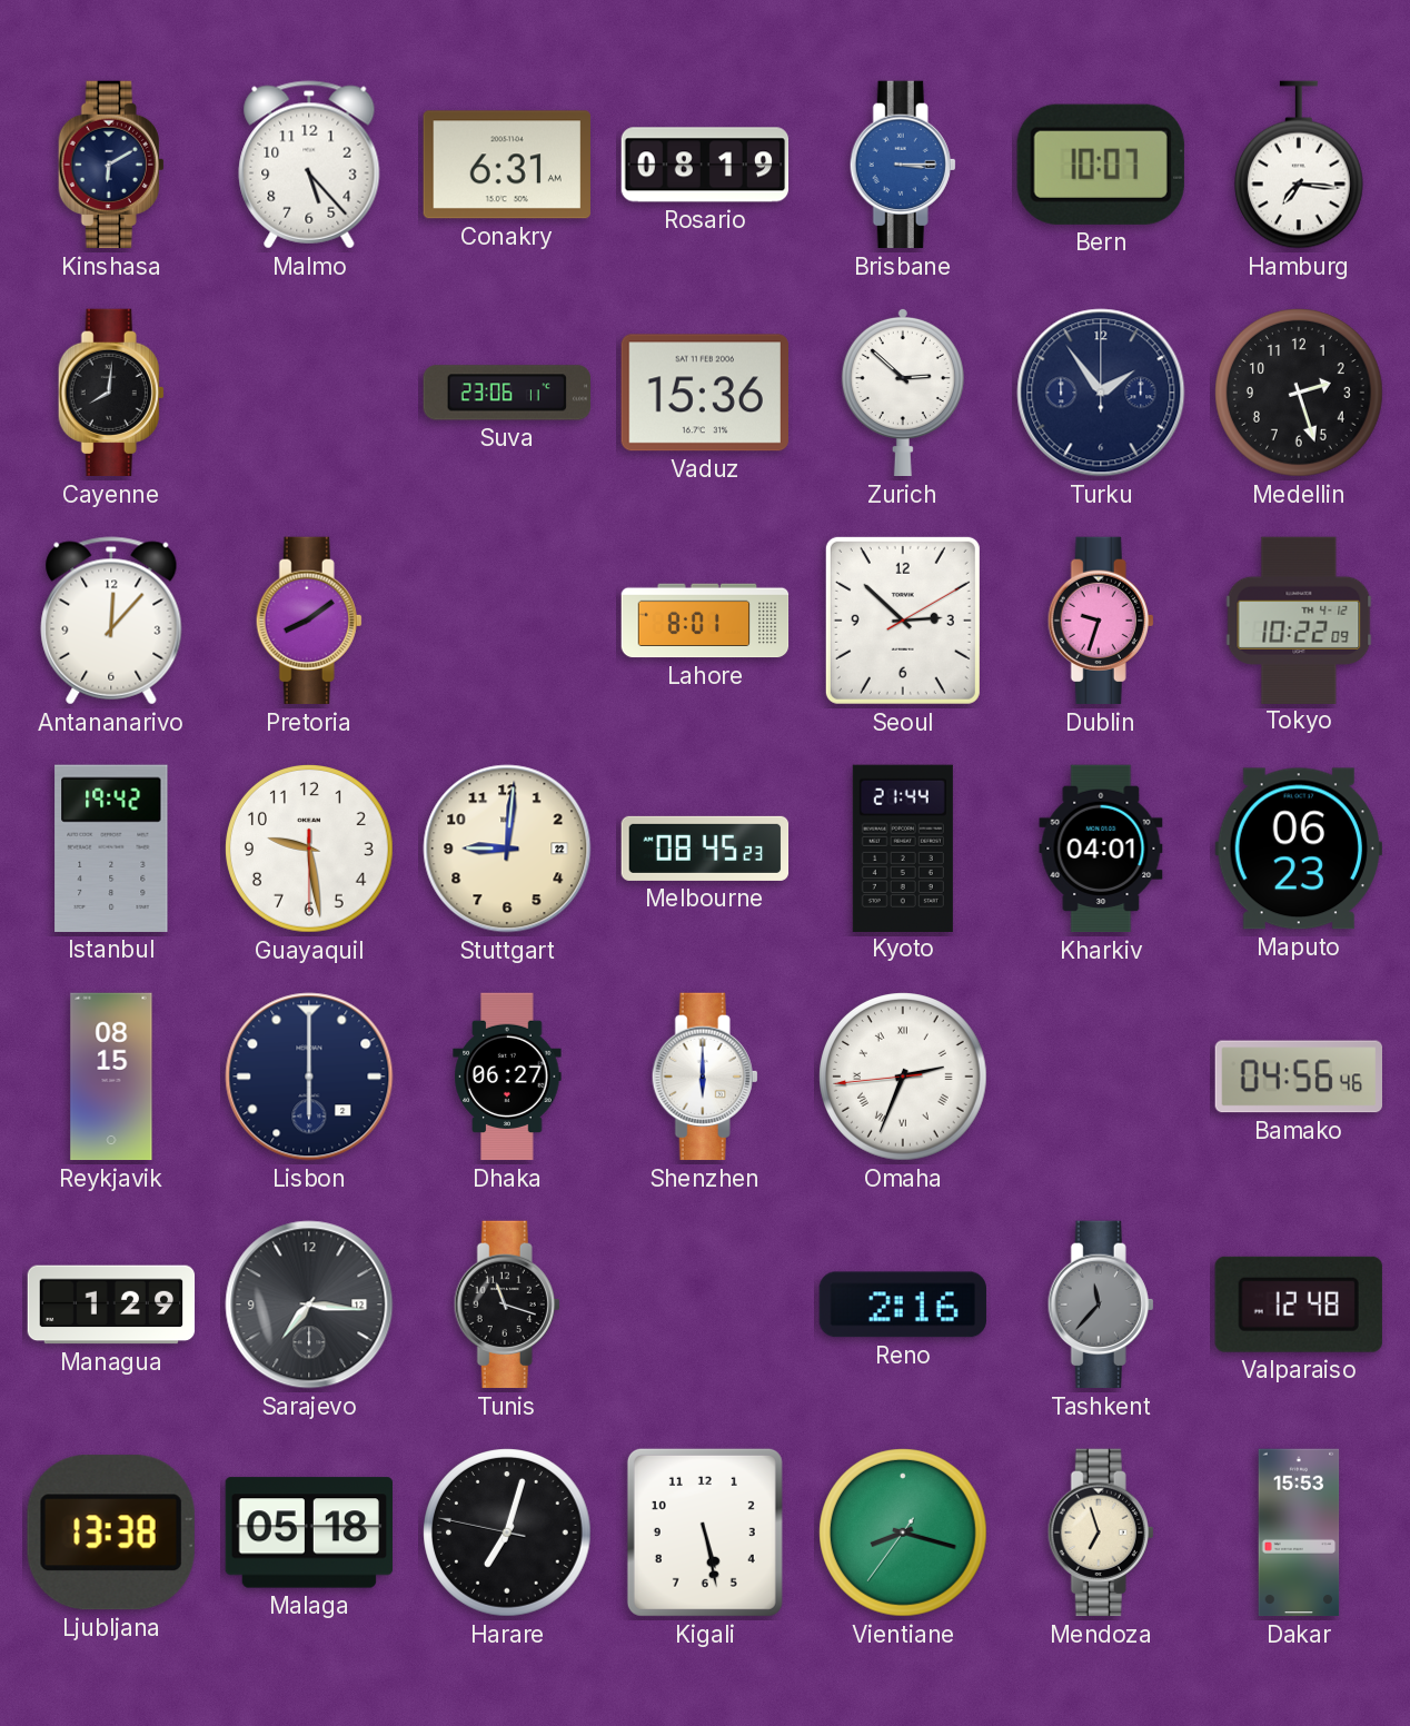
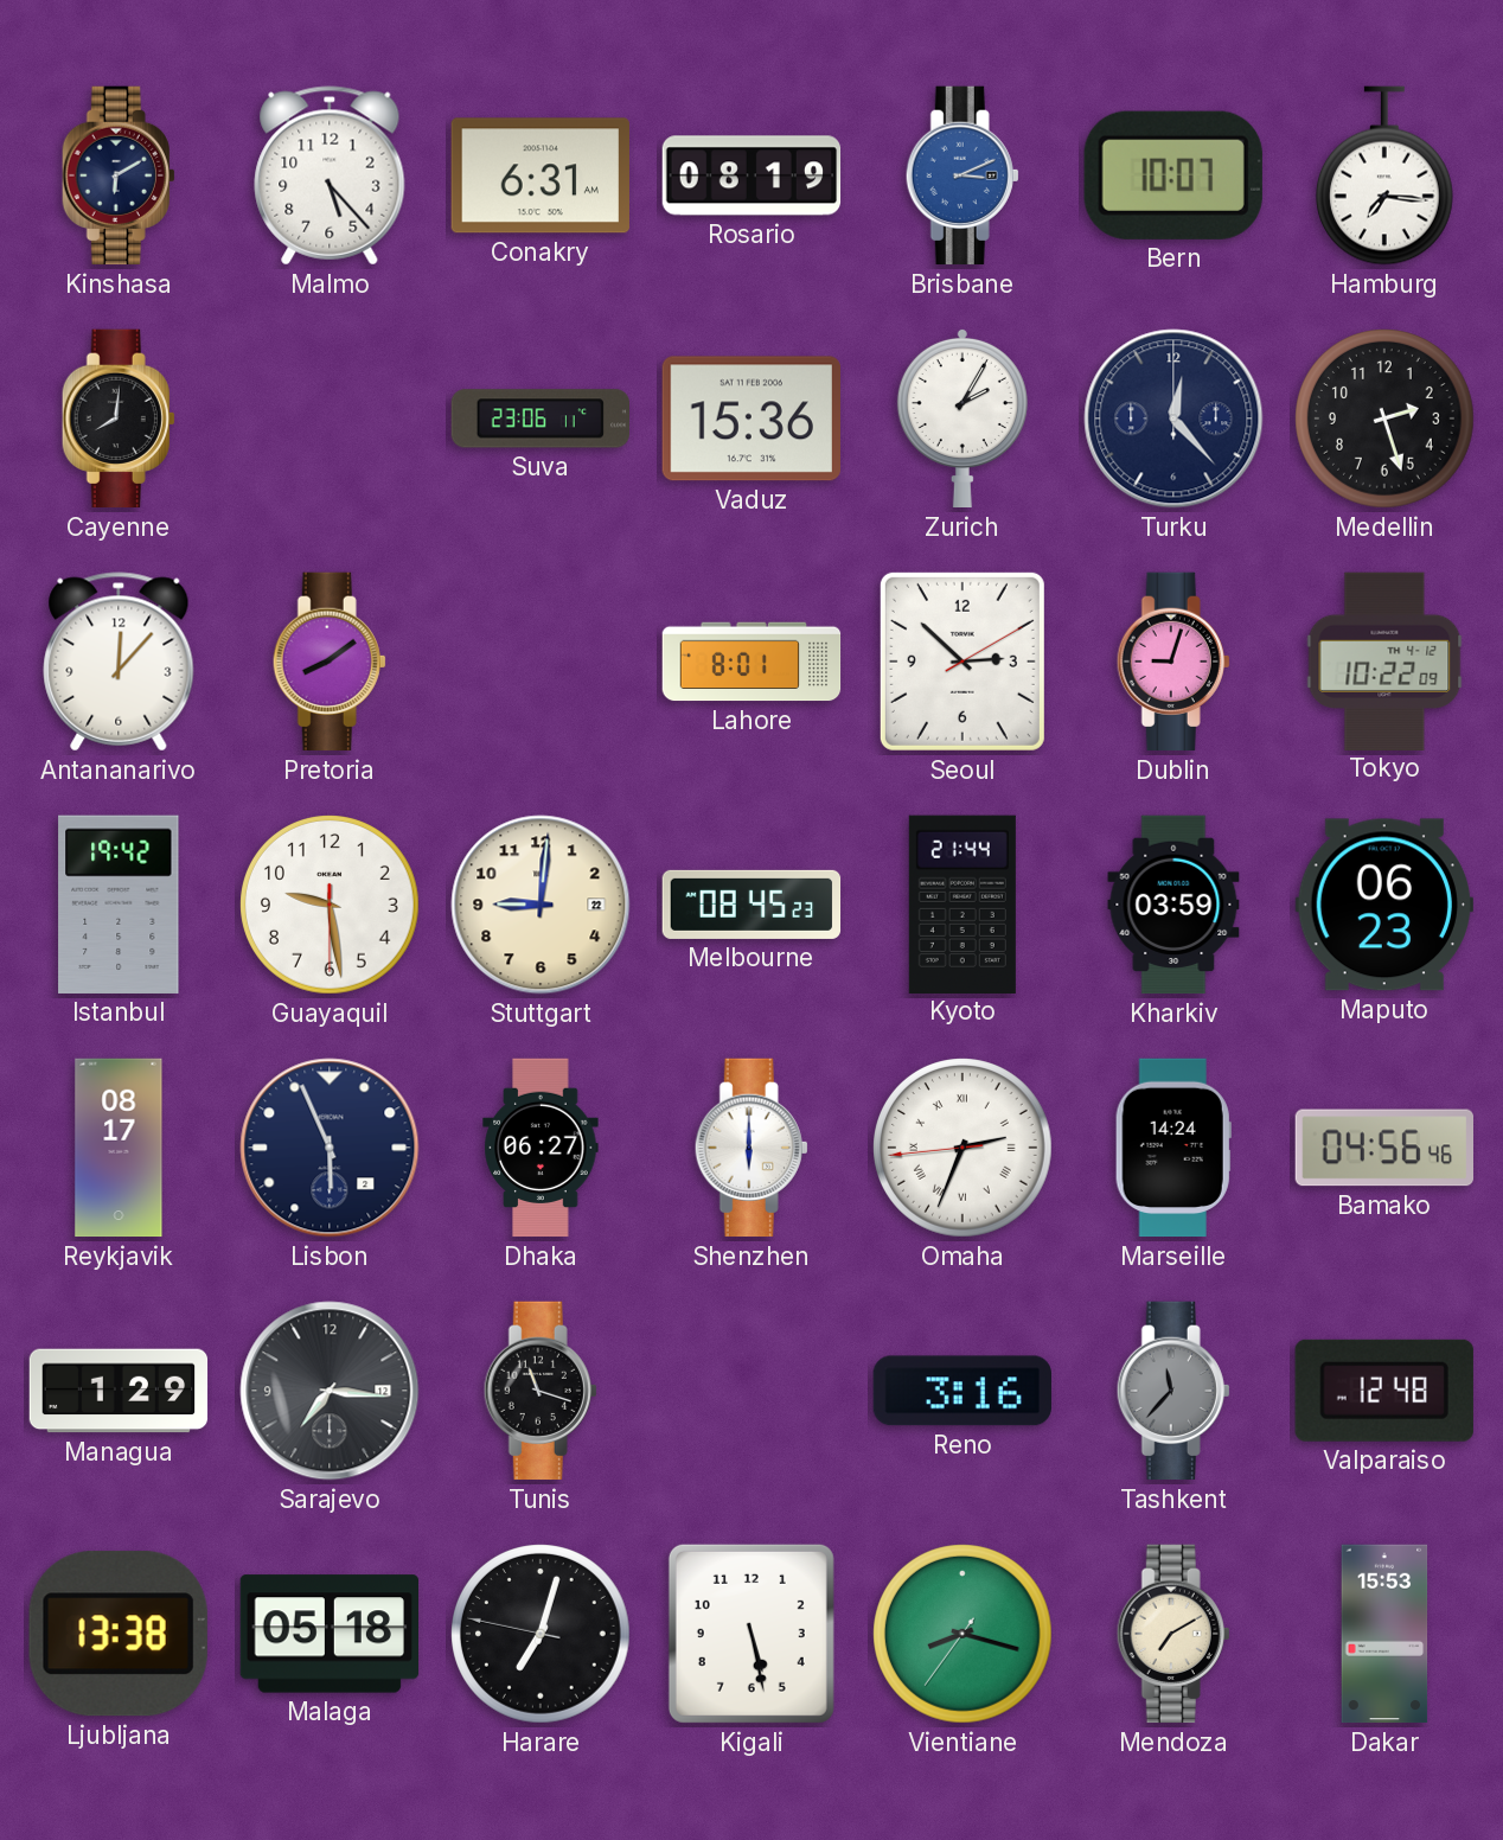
Brisbane: 3:15 -> 3:11 (962, 175)
Zurich: 2:52 -> 2:05 (962, 419)
Turku: 1:54 -> 12:23 (1173, 419)
Dublin: 9:33 -> 9:03 (1173, 662)
Kharkiv: 04:01 -> 03:59 (1173, 905)
Reykjavik: 08:15 -> 08:17 (119, 1148)
Lisbon: 6:00 -> 5:56 (330, 1148)
Marseille: none -> 14:24 (1173, 1148)
Reno: 2:16 -> 3:16 (962, 1391)
Mendoza: 6:57 -> 7:10 (1173, 1634)
